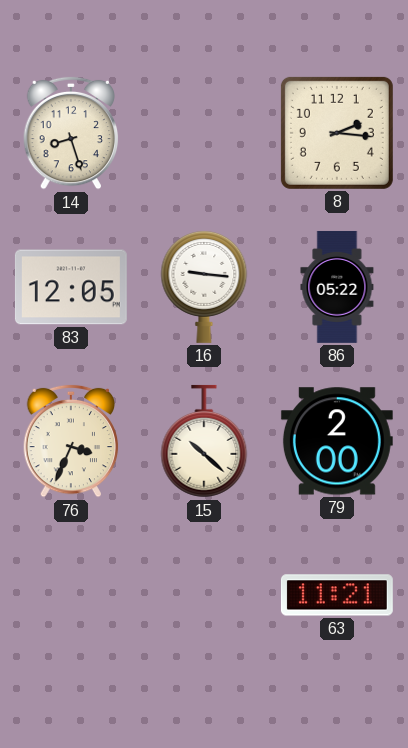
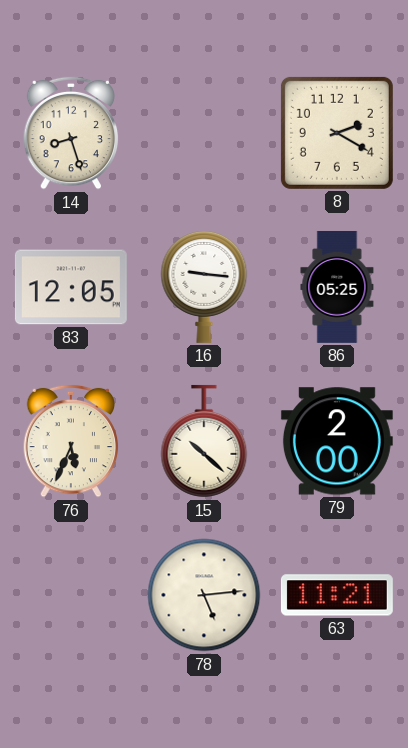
8: 2:16 -> 2:20 (337, 133)
86: 05:22 -> 05:25 (337, 287)
76: 3:34 -> 5:34 (71, 441)
78: none -> 5:14 (204, 595)
